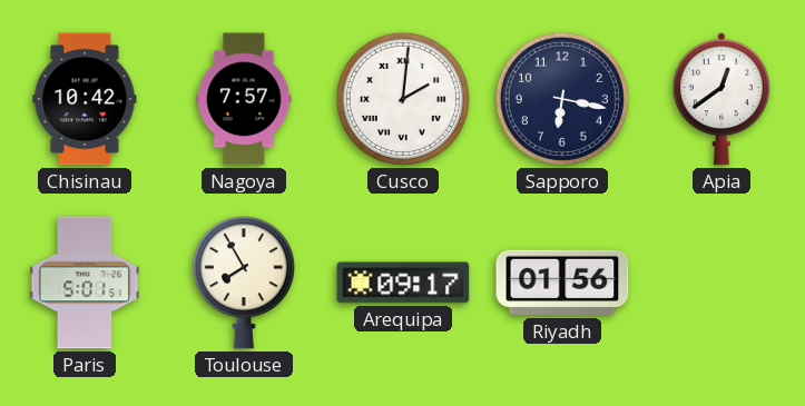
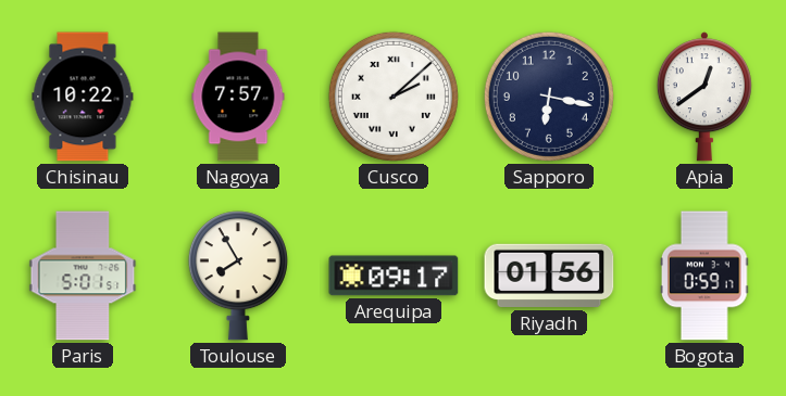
Chisinau: 10:42 -> 10:22 (83, 97)
Cusco: 2:01 -> 2:08 (394, 97)
Bogota: none -> 0:59 (704, 276)
